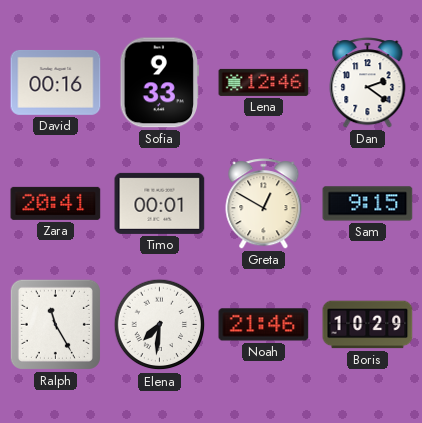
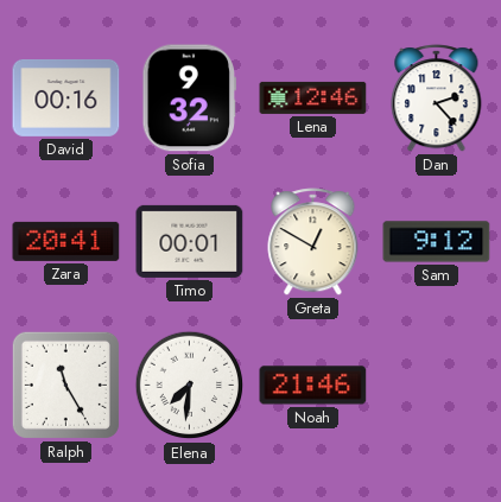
Sofia: 9:33 -> 9:32 (190, 99)
Dan: 2:21 -> 2:23 (437, 99)
Sam: 9:15 -> 9:12 (437, 242)
Boris: 10:29 -> none (368, 325)
